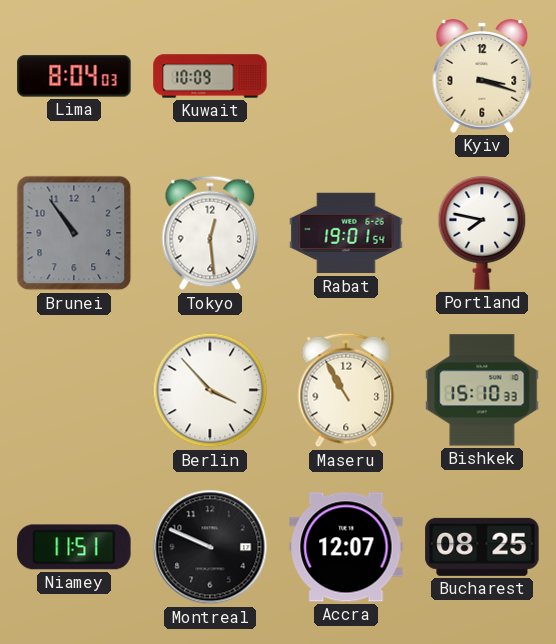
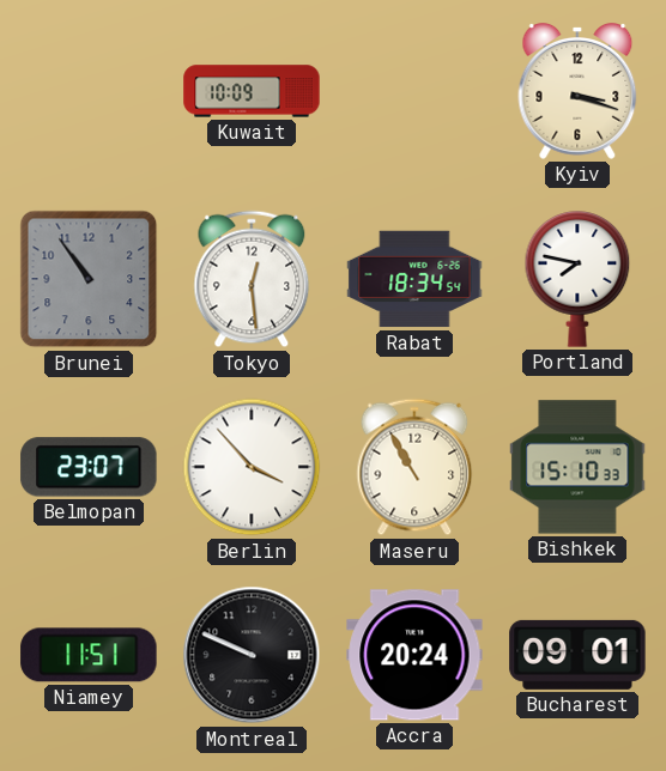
Lima: 8:04 -> none (74, 76)
Rabat: 19:01 -> 18:34 (414, 279)
Belmopan: none -> 23:07 (89, 467)
Accra: 12:07 -> 20:24 (414, 655)
Bucharest: 08:25 -> 09:01 (577, 655)
